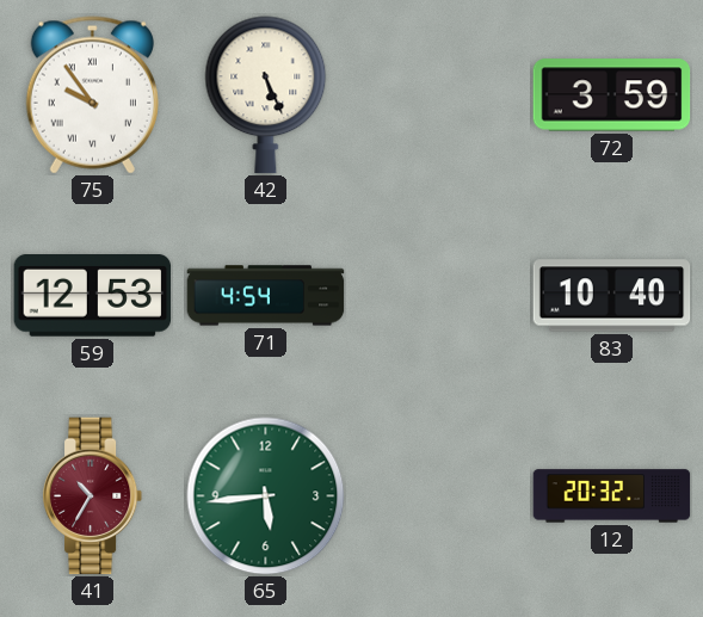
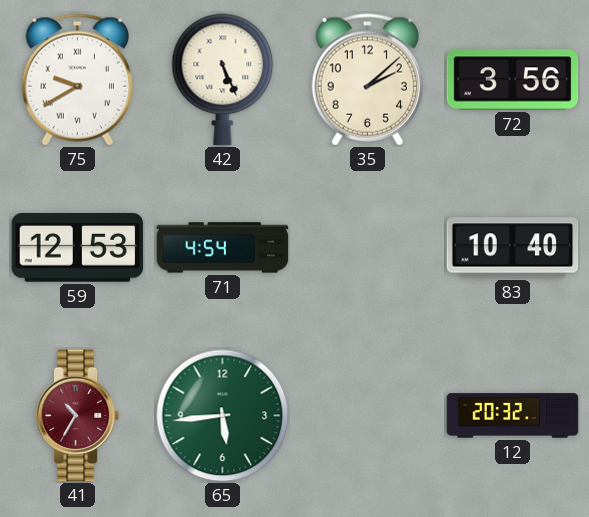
75: 9:54 -> 9:40 (77, 80)
35: none -> 2:08 (367, 80)
72: 3:59 -> 3:56 (513, 80)
